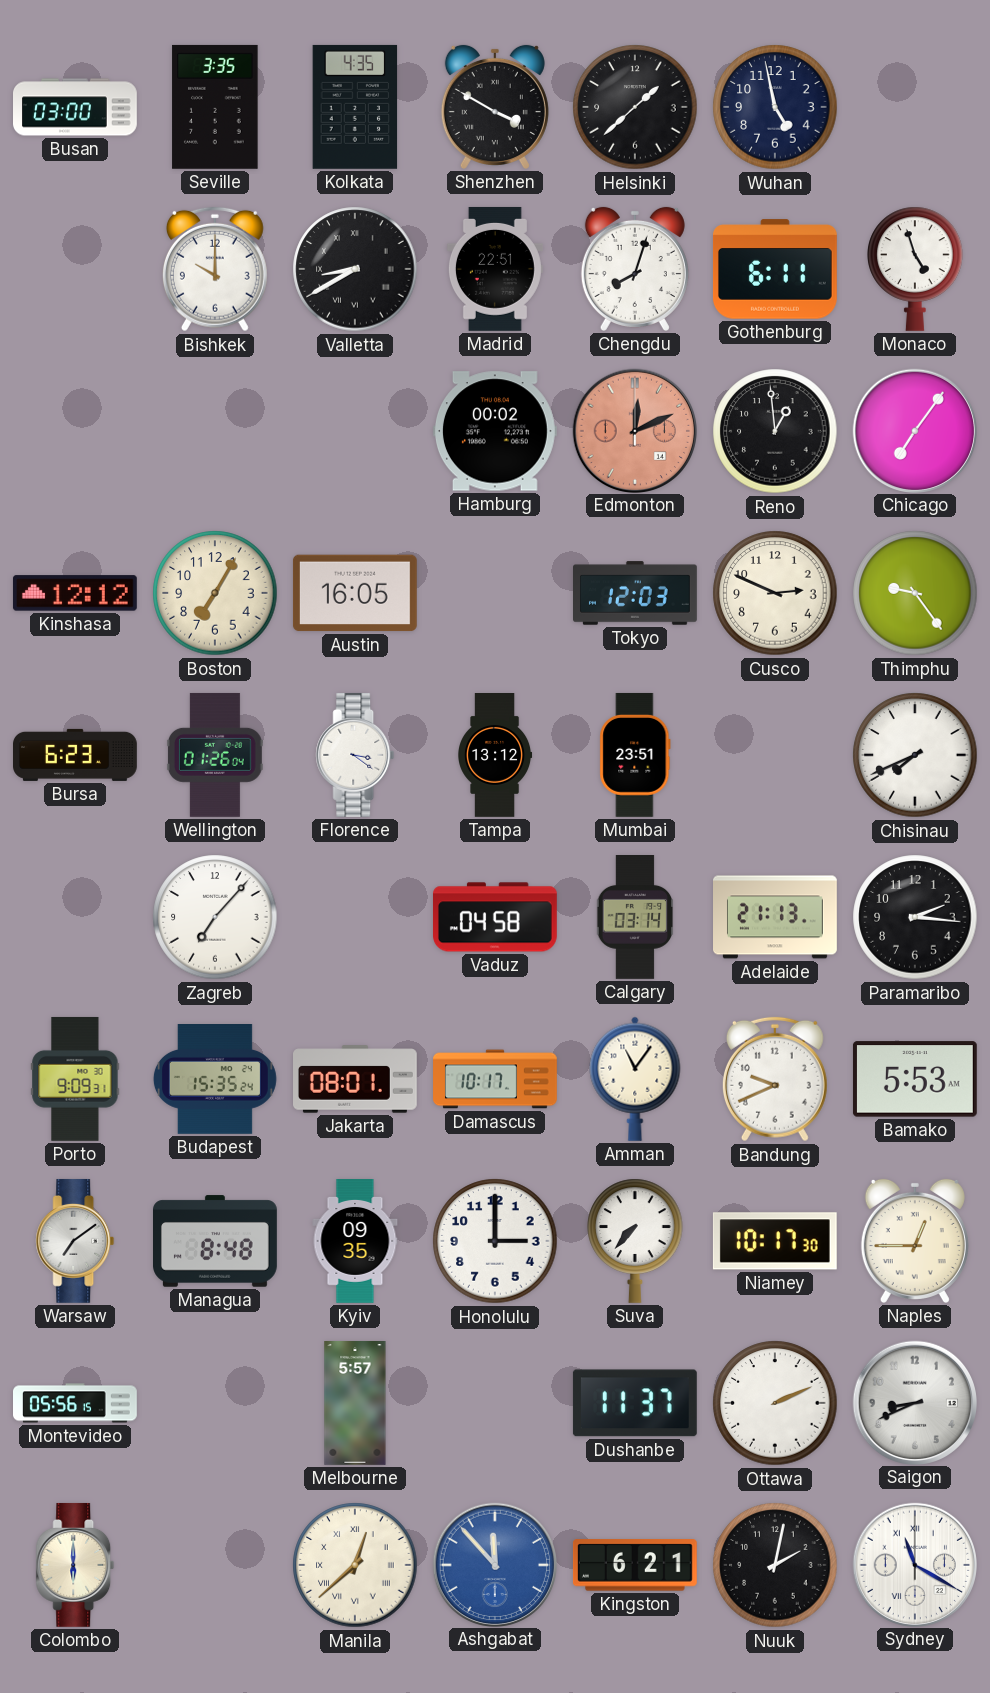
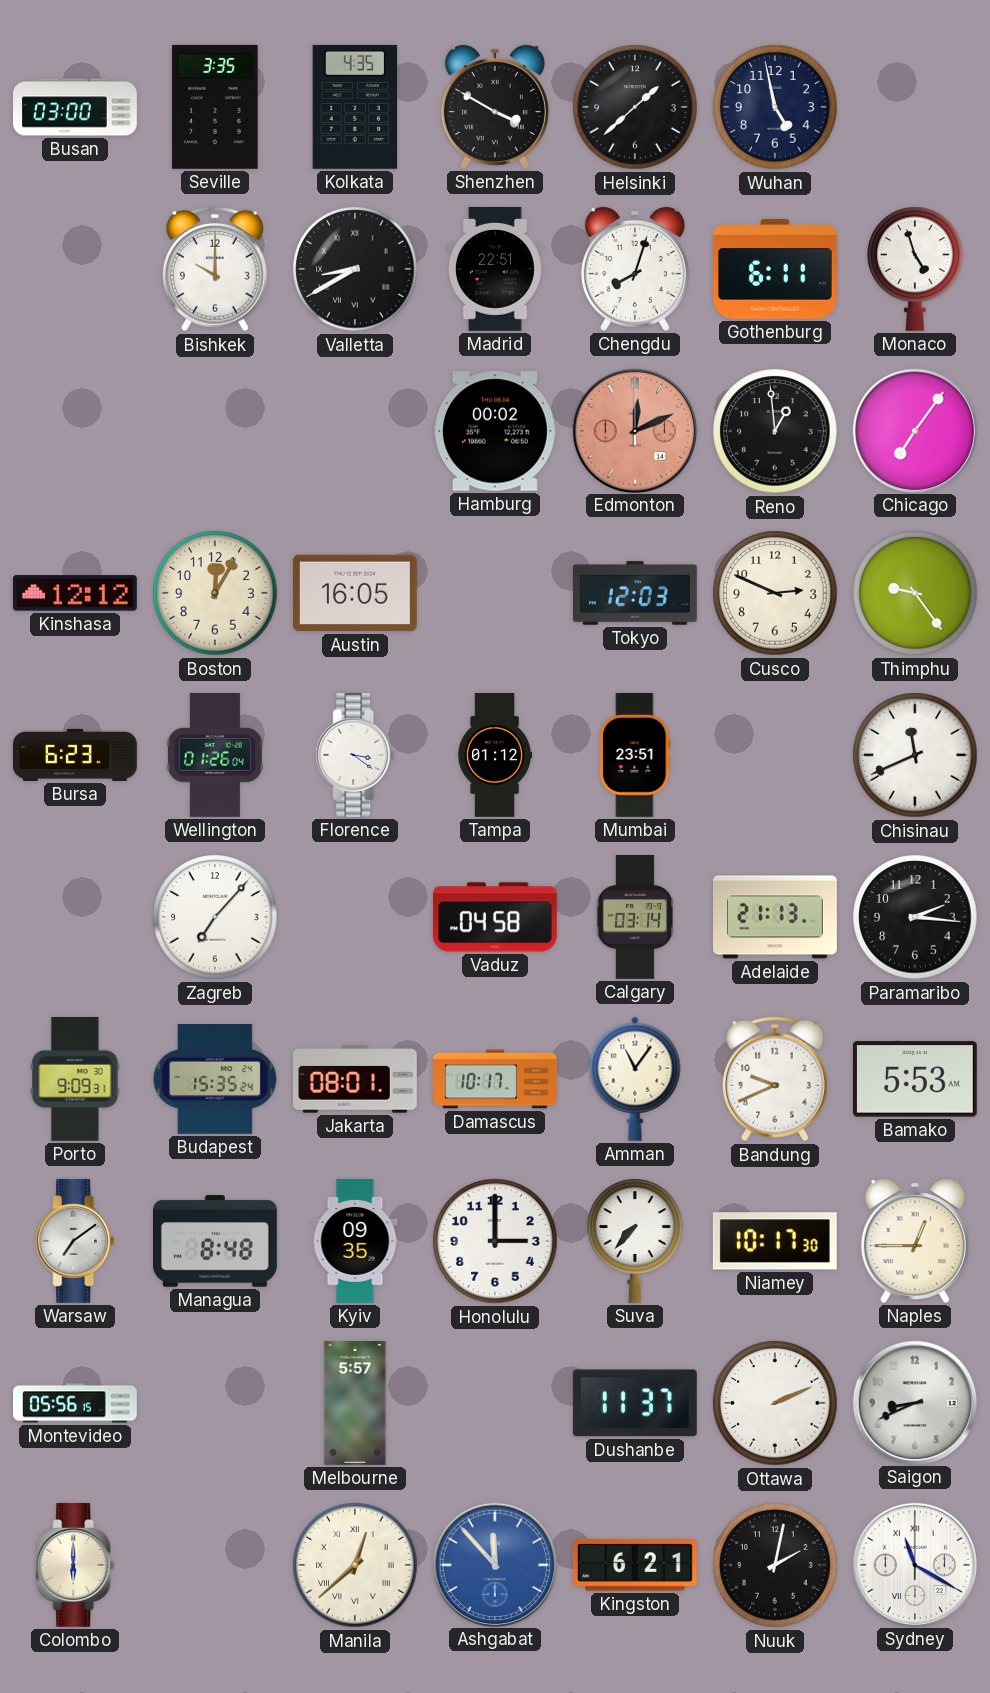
Boston: 7:05 -> 12:05 (215, 593)
Tampa: 13:12 -> 01:12 (496, 755)
Chisinau: 7:41 -> 11:41 (915, 755)
